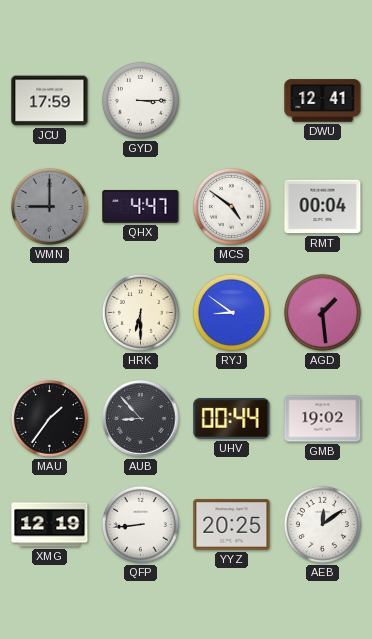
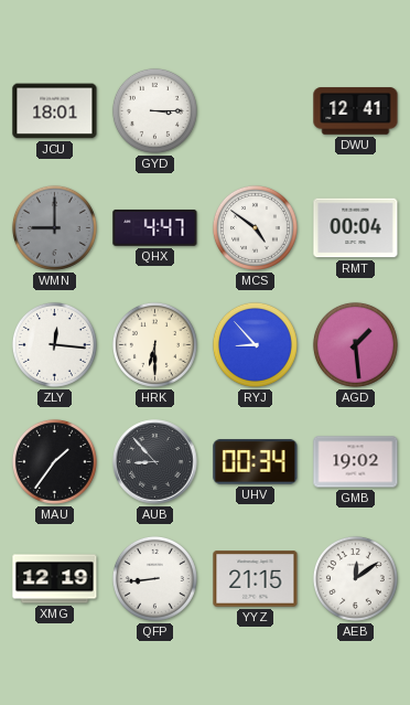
JCU: 17:59 -> 18:01 (55, 111)
ZLY: none -> 12:16 (54, 344)
RYJ: 8:51 -> 8:53 (255, 344)
UHV: 00:44 -> 00:34 (256, 462)
YYZ: 20:25 -> 21:15 (256, 579)
